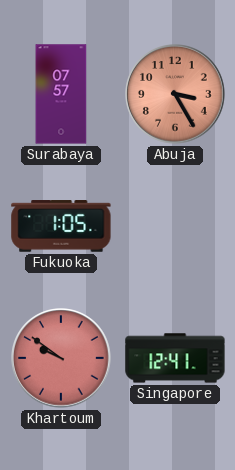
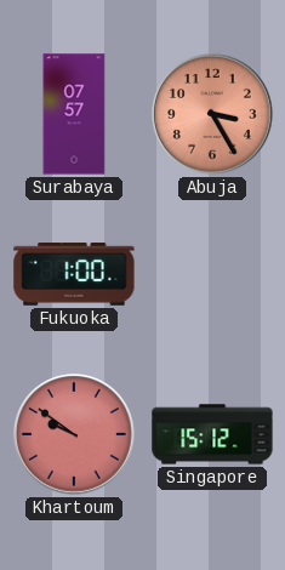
Fukuoka: 1:05 -> 1:00 (74, 274)
Singapore: 12:41 -> 15:12 (212, 434)
